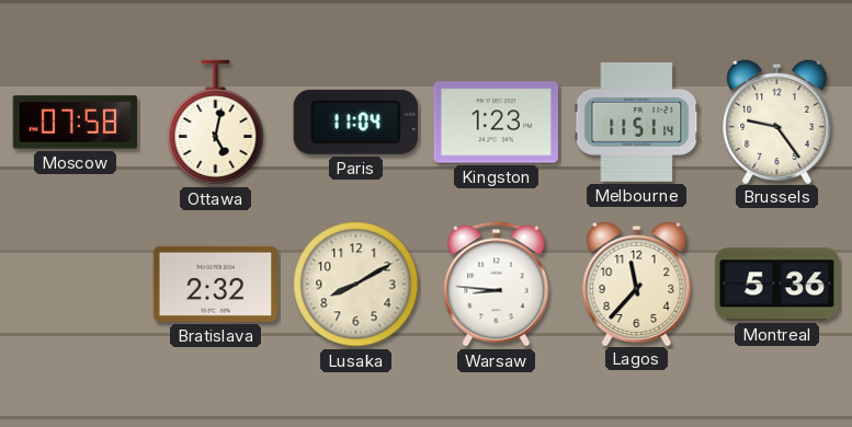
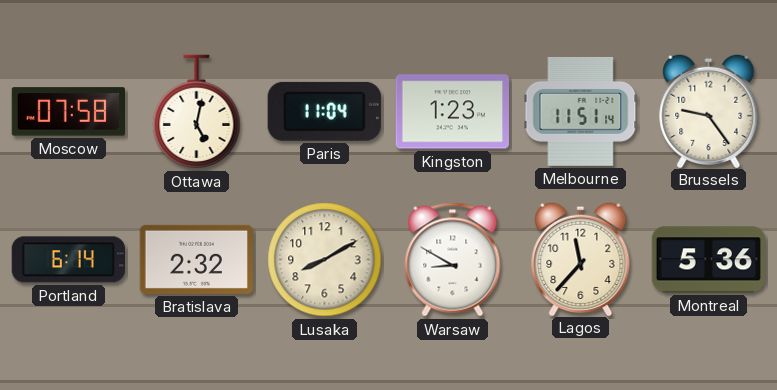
Portland: none -> 6:14 (68, 260)
Warsaw: 8:46 -> 8:50 (453, 260)
